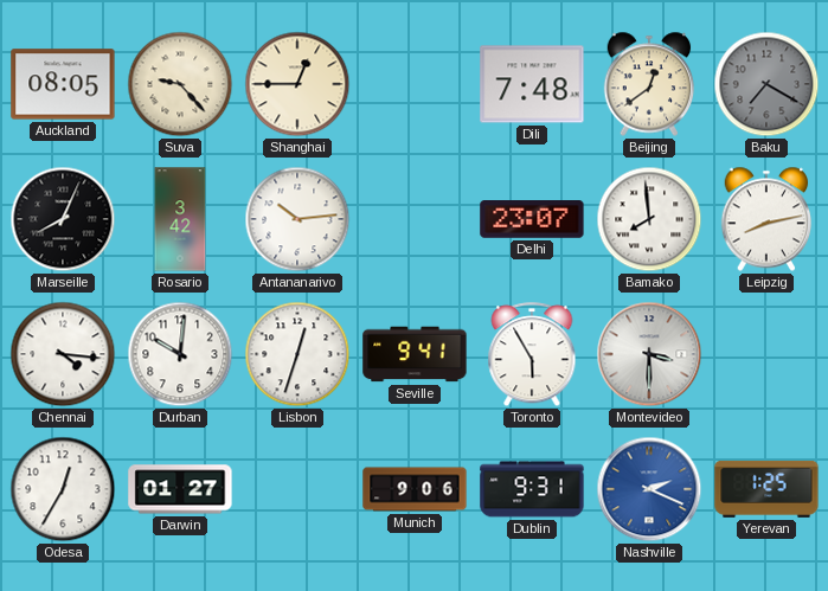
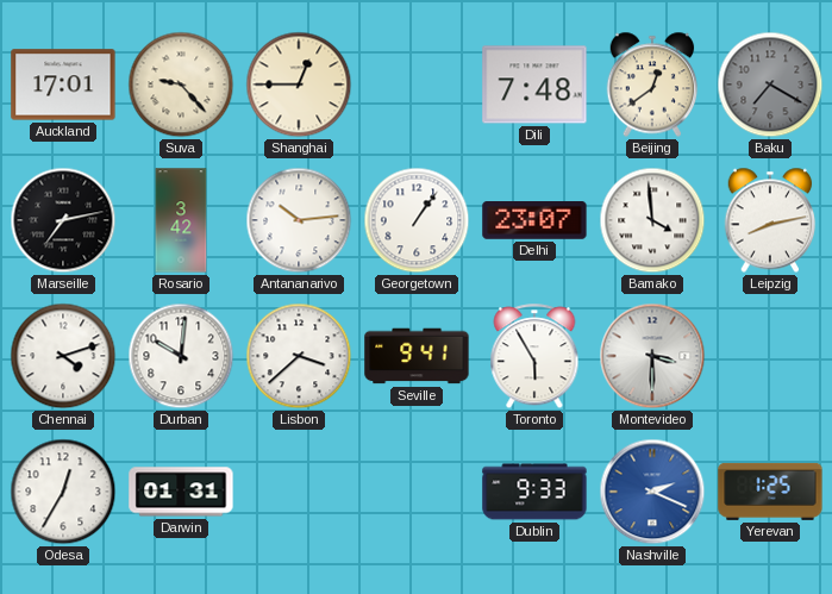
Auckland: 08:05 -> 17:01 (63, 85)
Marseille: 8:04 -> 7:13 (63, 220)
Georgetown: none -> 1:06 (417, 220)
Bamako: 7:59 -> 3:59 (652, 220)
Chennai: 4:16 -> 4:12 (63, 356)
Lisbon: 12:33 -> 3:38 (299, 356)
Darwin: 01:27 -> 01:31 (181, 492)
Munich: 9:06 -> none (415, 489)
Dublin: 9:31 -> 9:33 (534, 492)
